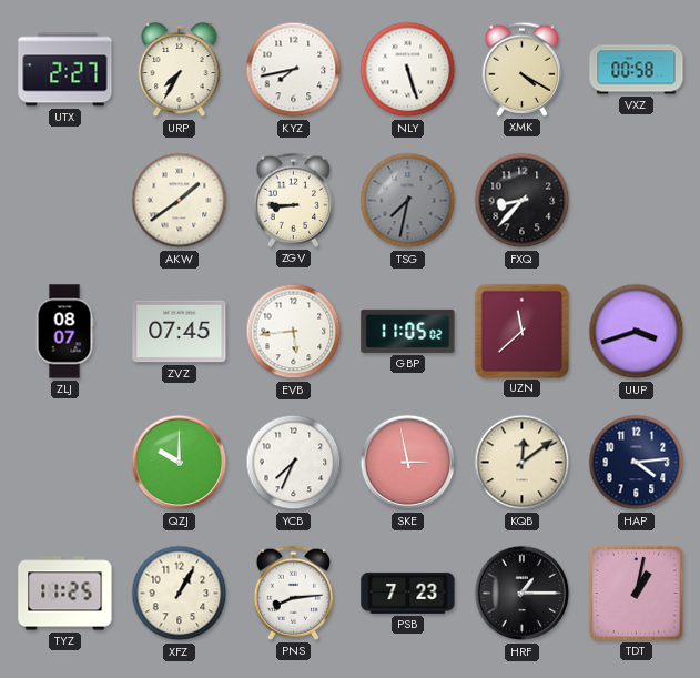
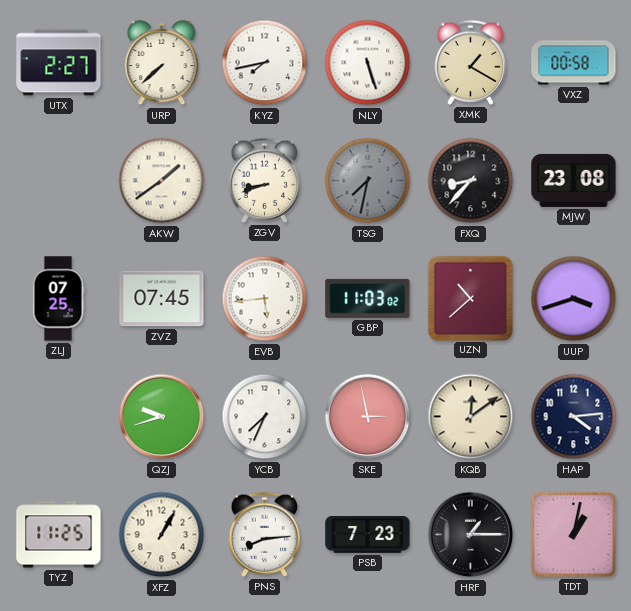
URP: 7:35 -> 7:38 (162, 63)
XMK: 4:20 -> 1:20 (471, 62)
ZGV: 8:45 -> 8:42 (265, 180)
MJW: none -> 23:08 (574, 180)
ZLJ: 08:07 -> 07:25 (58, 299)
GBP: 11:05 -> 11:03 (368, 298)
UZN: 11:38 -> 10:38 (470, 298)
QZJ: 10:00 -> 9:42 (162, 417)
